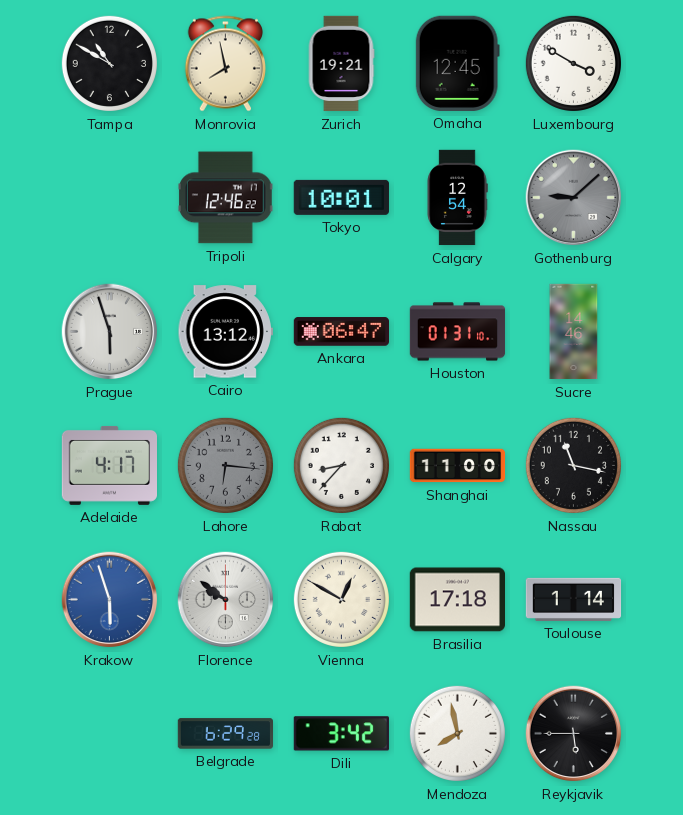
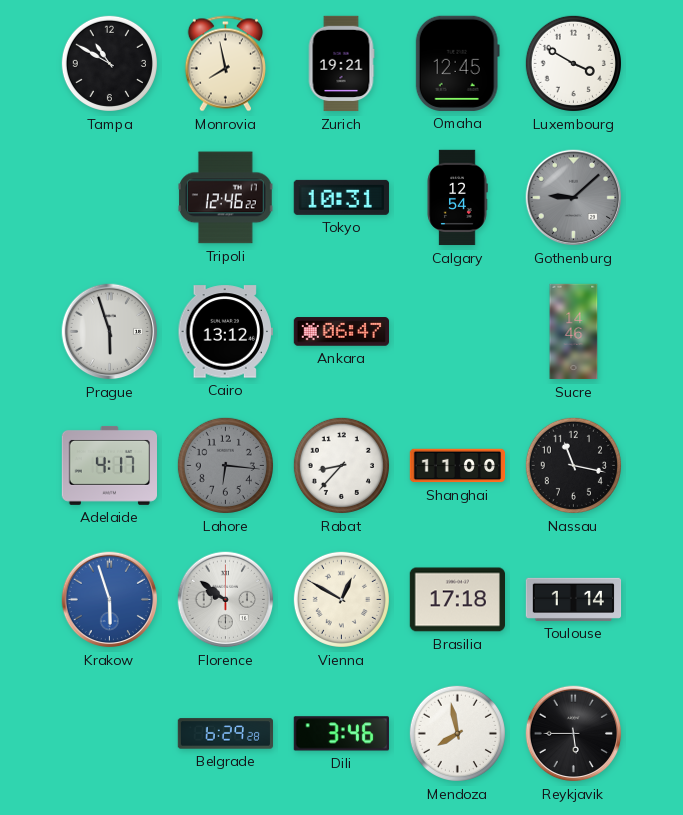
Tokyo: 10:01 -> 10:31 (341, 197)
Houston: 01:31 -> none (458, 332)
Dili: 3:42 -> 3:46 (341, 734)
